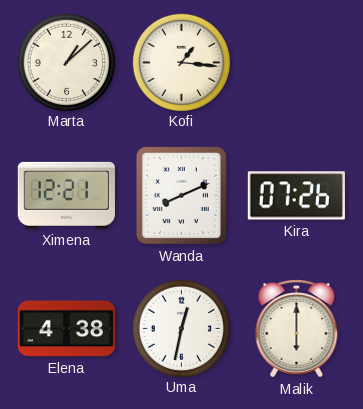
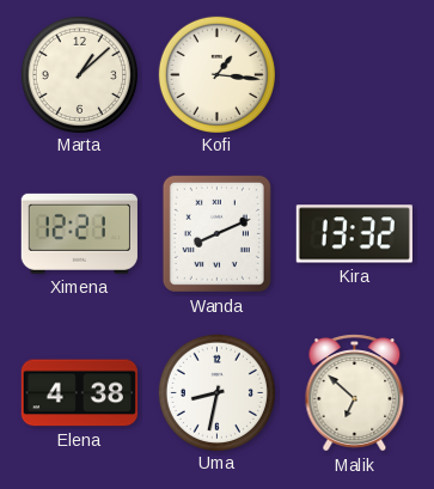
Kira: 07:26 -> 13:32 (354, 234)
Uma: 12:32 -> 8:32 (216, 392)
Malik: 6:00 -> 6:52 (355, 393)
